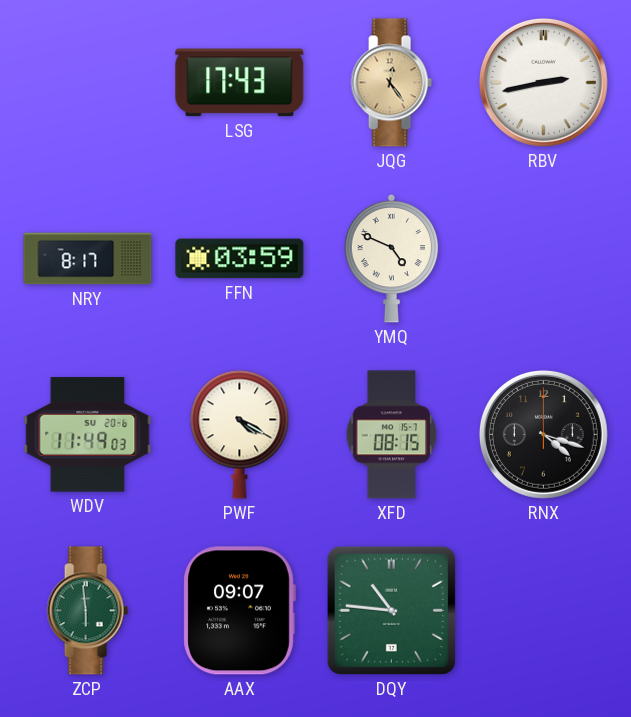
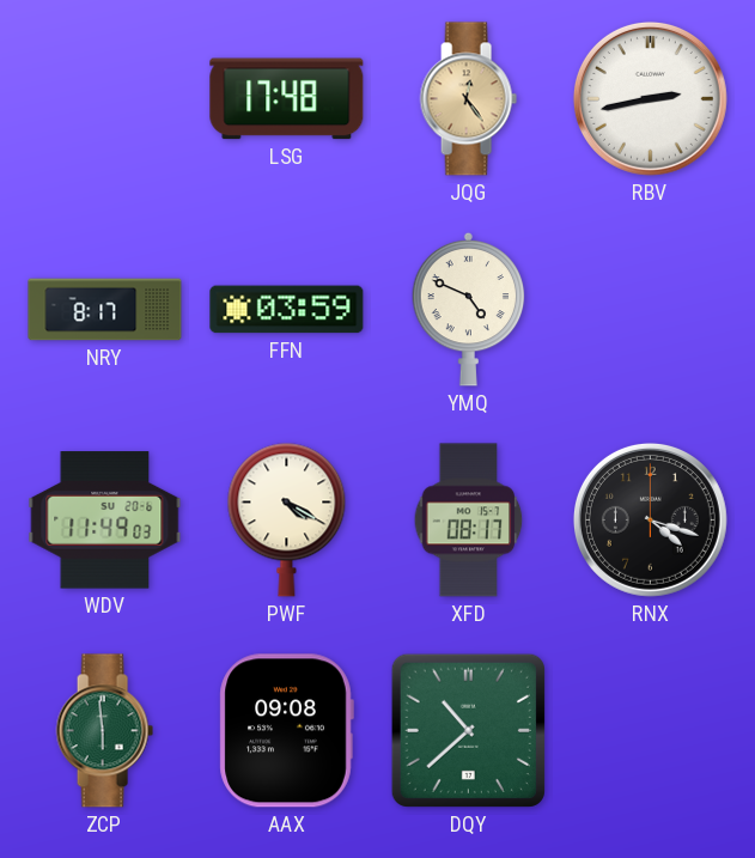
LSG: 17:43 -> 17:48 (287, 99)
XFD: 08:15 -> 08:17 (469, 521)
AAX: 09:07 -> 09:08 (286, 731)
DQY: 10:46 -> 10:38 (468, 730)
